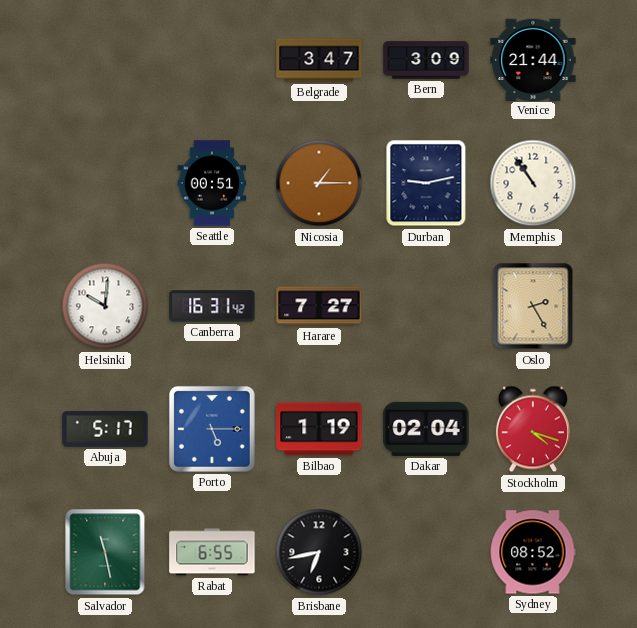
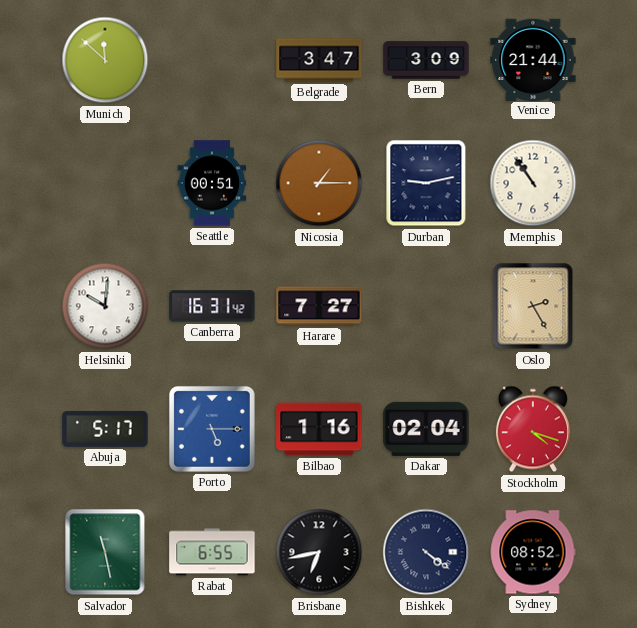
Munich: none -> 11:52 (105, 60)
Bilbao: 1:19 -> 1:16 (319, 429)
Bishkek: none -> 4:21 (426, 552)
